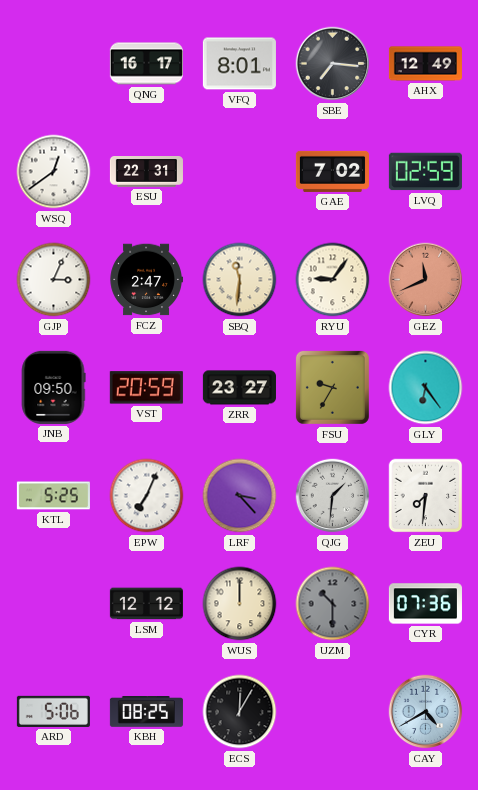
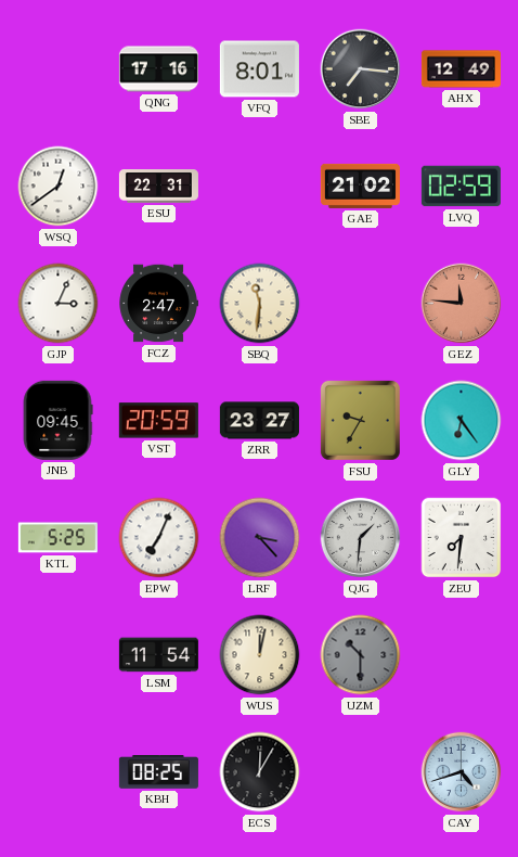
QNG: 16:17 -> 17:16 (158, 69)
GAE: 7:02 -> 21:02 (360, 186)
RYU: 9:06 -> none (333, 280)
GEZ: 11:41 -> 11:46 (462, 304)
JNB: 09:50 -> 09:45 (57, 420)
LSM: 12:12 -> 11:54 (158, 655)
WUS: 12:00 -> 12:02 (260, 655)
CYR: 07:36 -> none (425, 604)
ARD: 5:06 -> none (53, 711)
CAY: 4:40 -> 4:42 (462, 772)
